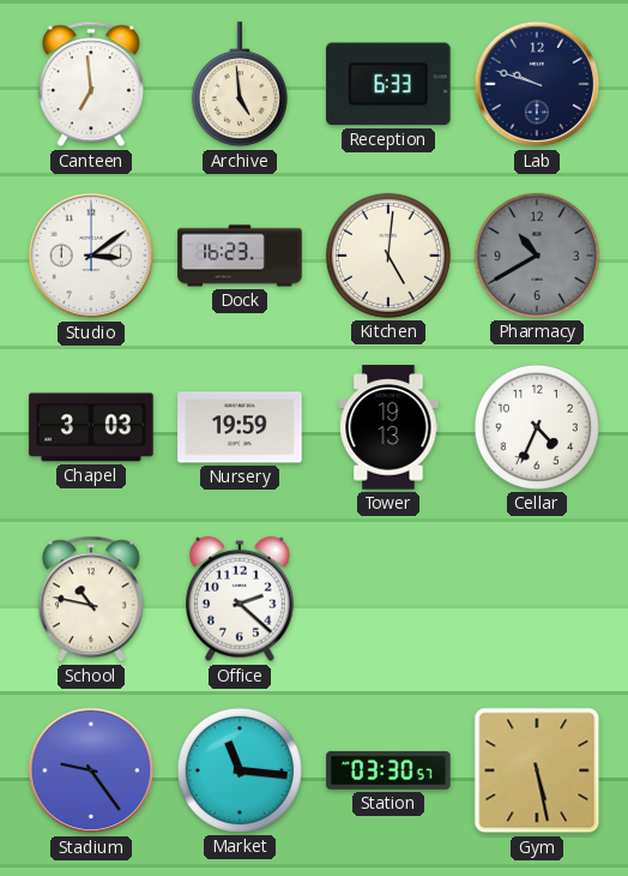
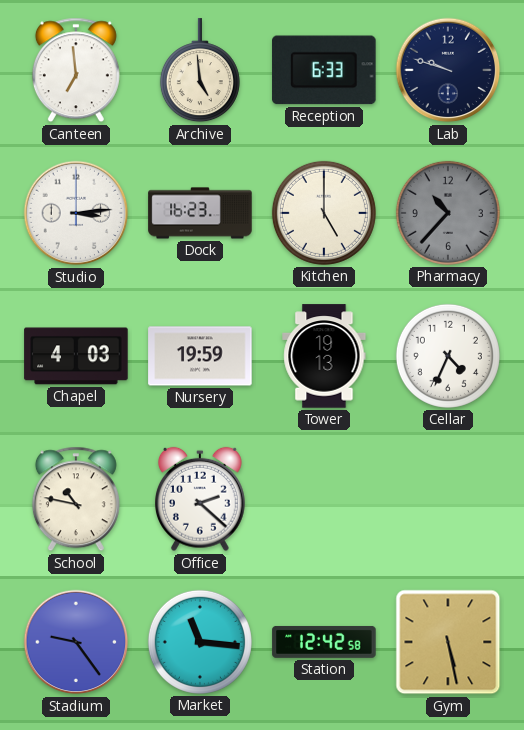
Studio: 3:09 -> 3:14 (76, 213)
Kitchen: 5:01 -> 5:00 (324, 213)
Pharmacy: 10:40 -> 10:37 (448, 213)
Chapel: 3:03 -> 4:03 (76, 356)
Station: 03:30 -> 12:42 (324, 642)
